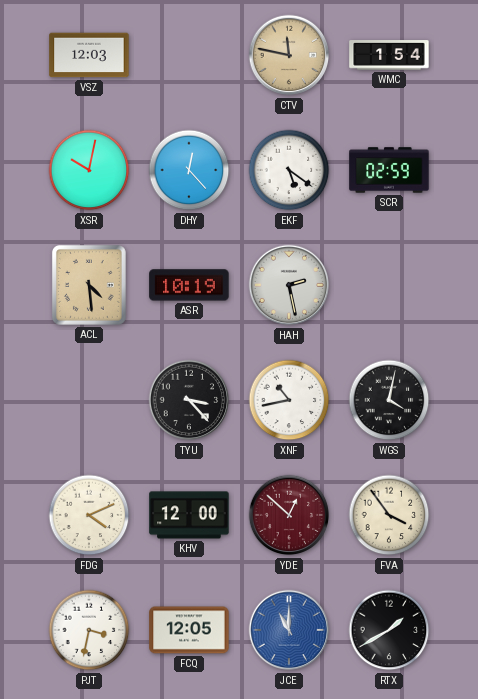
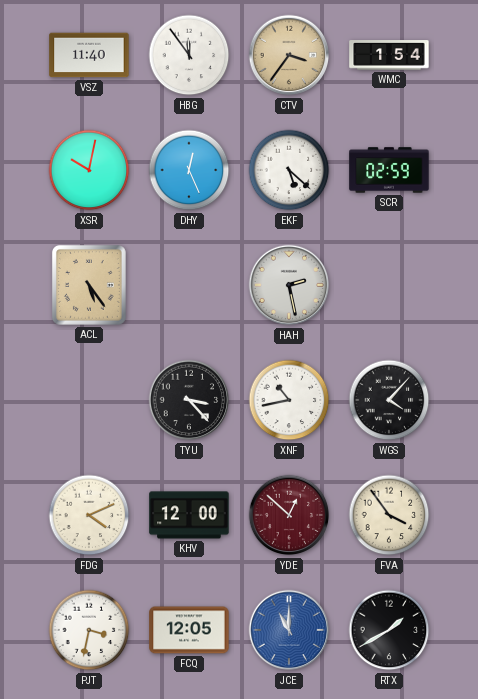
VSZ: 12:03 -> 11:40 (89, 55)
HBG: none -> 11:54 (189, 55)
CTV: 11:47 -> 3:36 (289, 55)
DHY: 12:23 -> 12:26 (189, 170)
EKF: 5:21 -> 5:22 (289, 170)
ACL: 4:29 -> 5:24 (89, 285)
ASR: 10:19 -> none (189, 285)
WGS: 4:02 -> 4:07 (389, 400)
